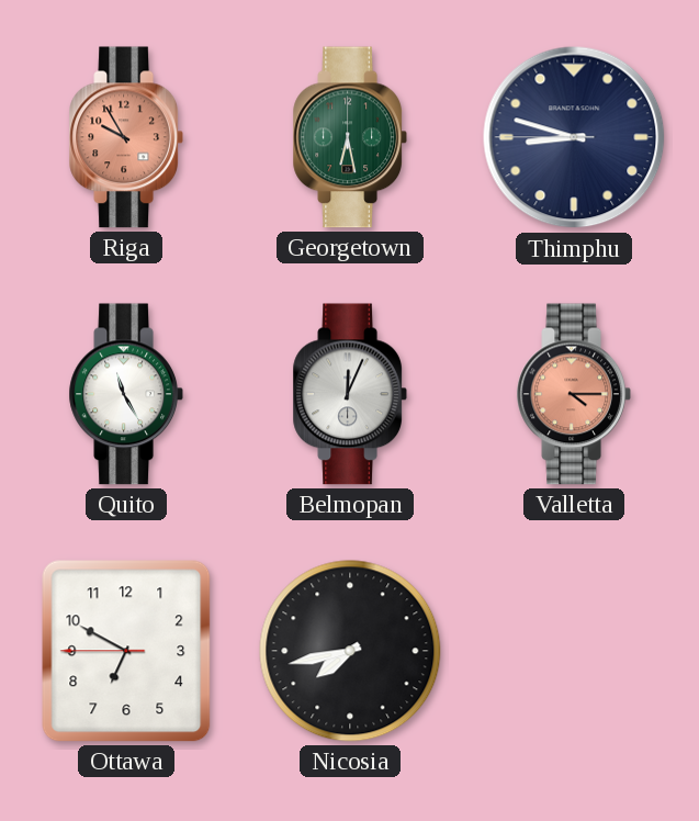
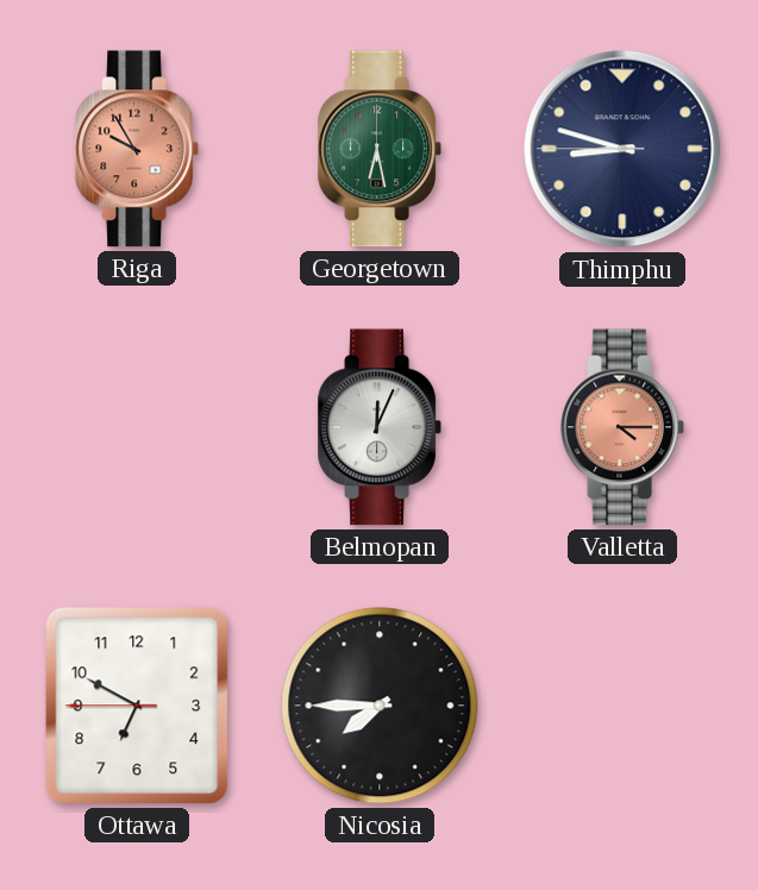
Quito: 11:25 -> none (126, 394)
Nicosia: 7:43 -> 7:45 (380, 706)
